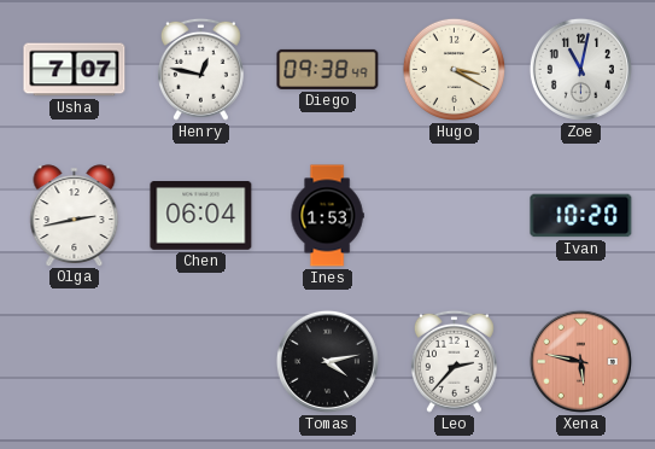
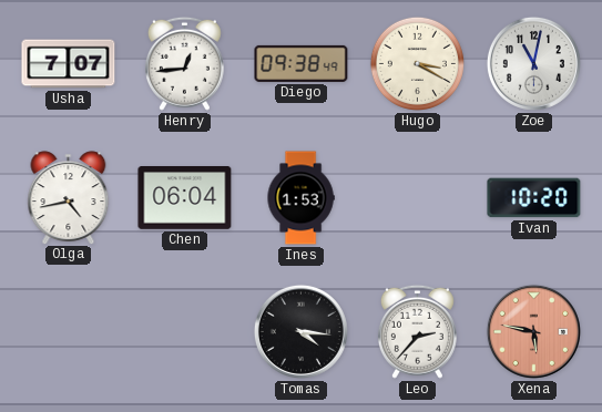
Henry: 12:47 -> 12:44 (184, 63)
Olga: 2:43 -> 4:43 (69, 197)
Tomas: 4:13 -> 4:16 (300, 331)
